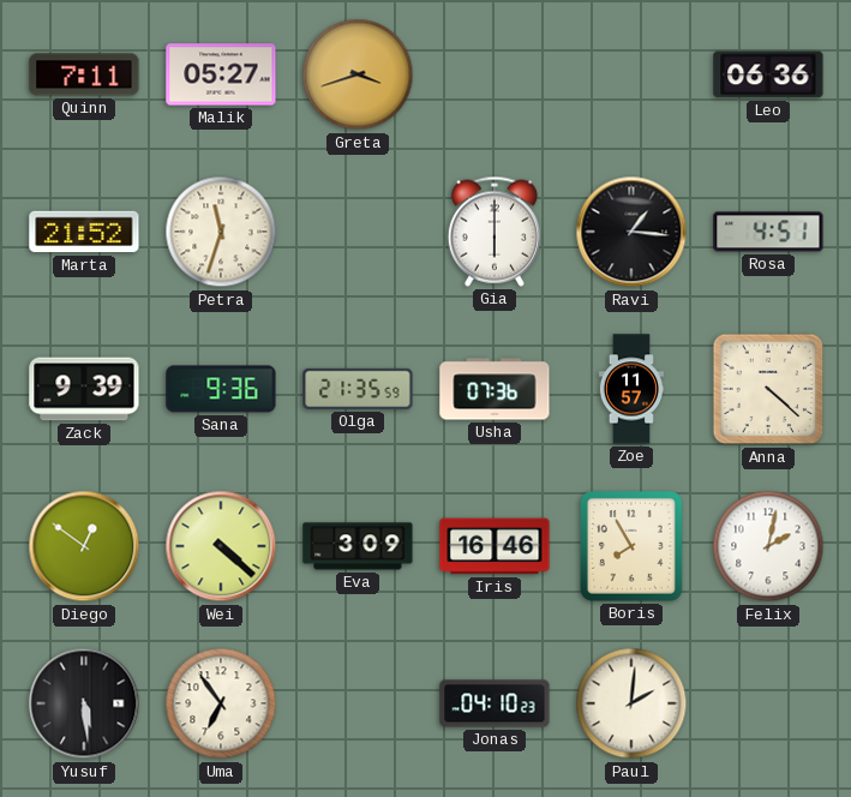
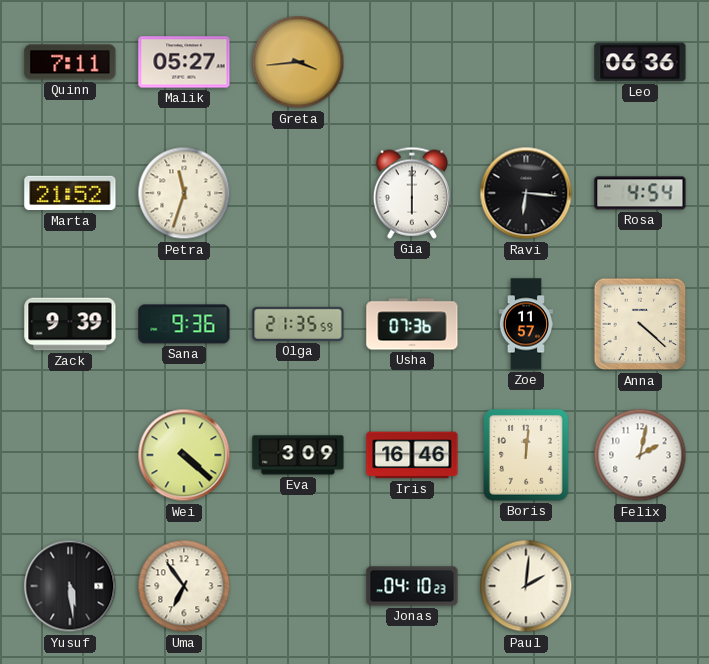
Greta: 3:42 -> 3:44 (298, 62)
Ravi: 1:16 -> 6:16 (526, 193)
Rosa: 4:51 -> 4:54 (640, 193)
Diego: 12:51 -> none (84, 546)
Boris: 7:55 -> 12:01 (526, 455)
